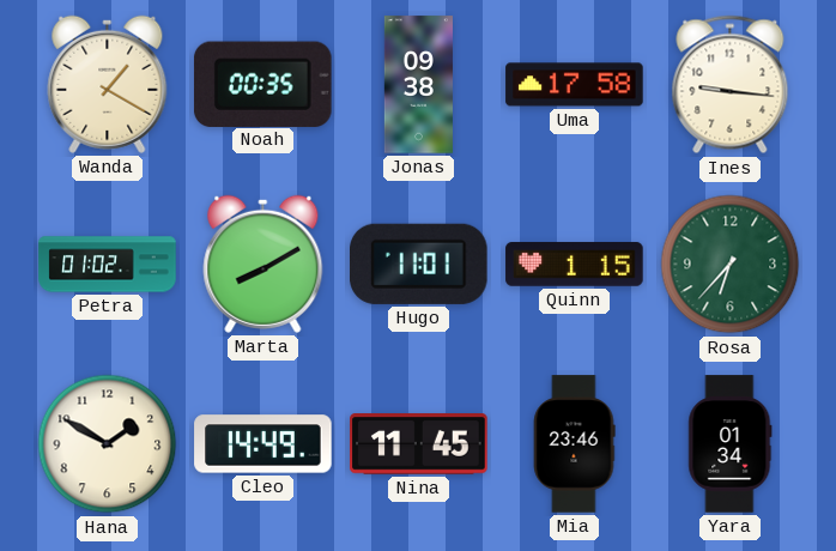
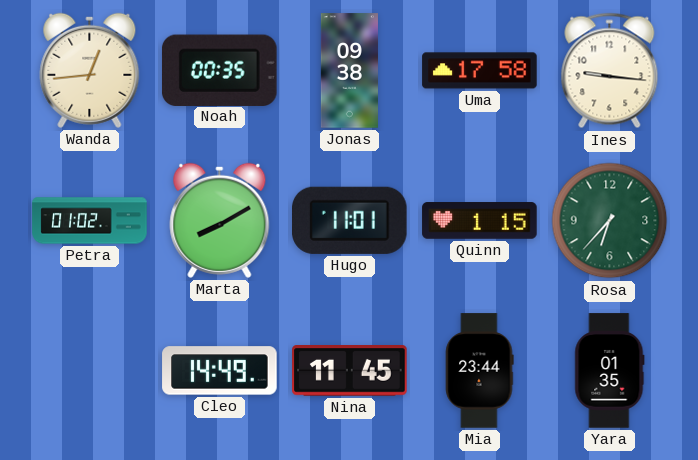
Wanda: 1:20 -> 12:44 (90, 70)
Hana: 1:50 -> none (108, 444)
Mia: 23:46 -> 23:44 (479, 371)
Yara: 01:34 -> 01:35 (610, 371)
